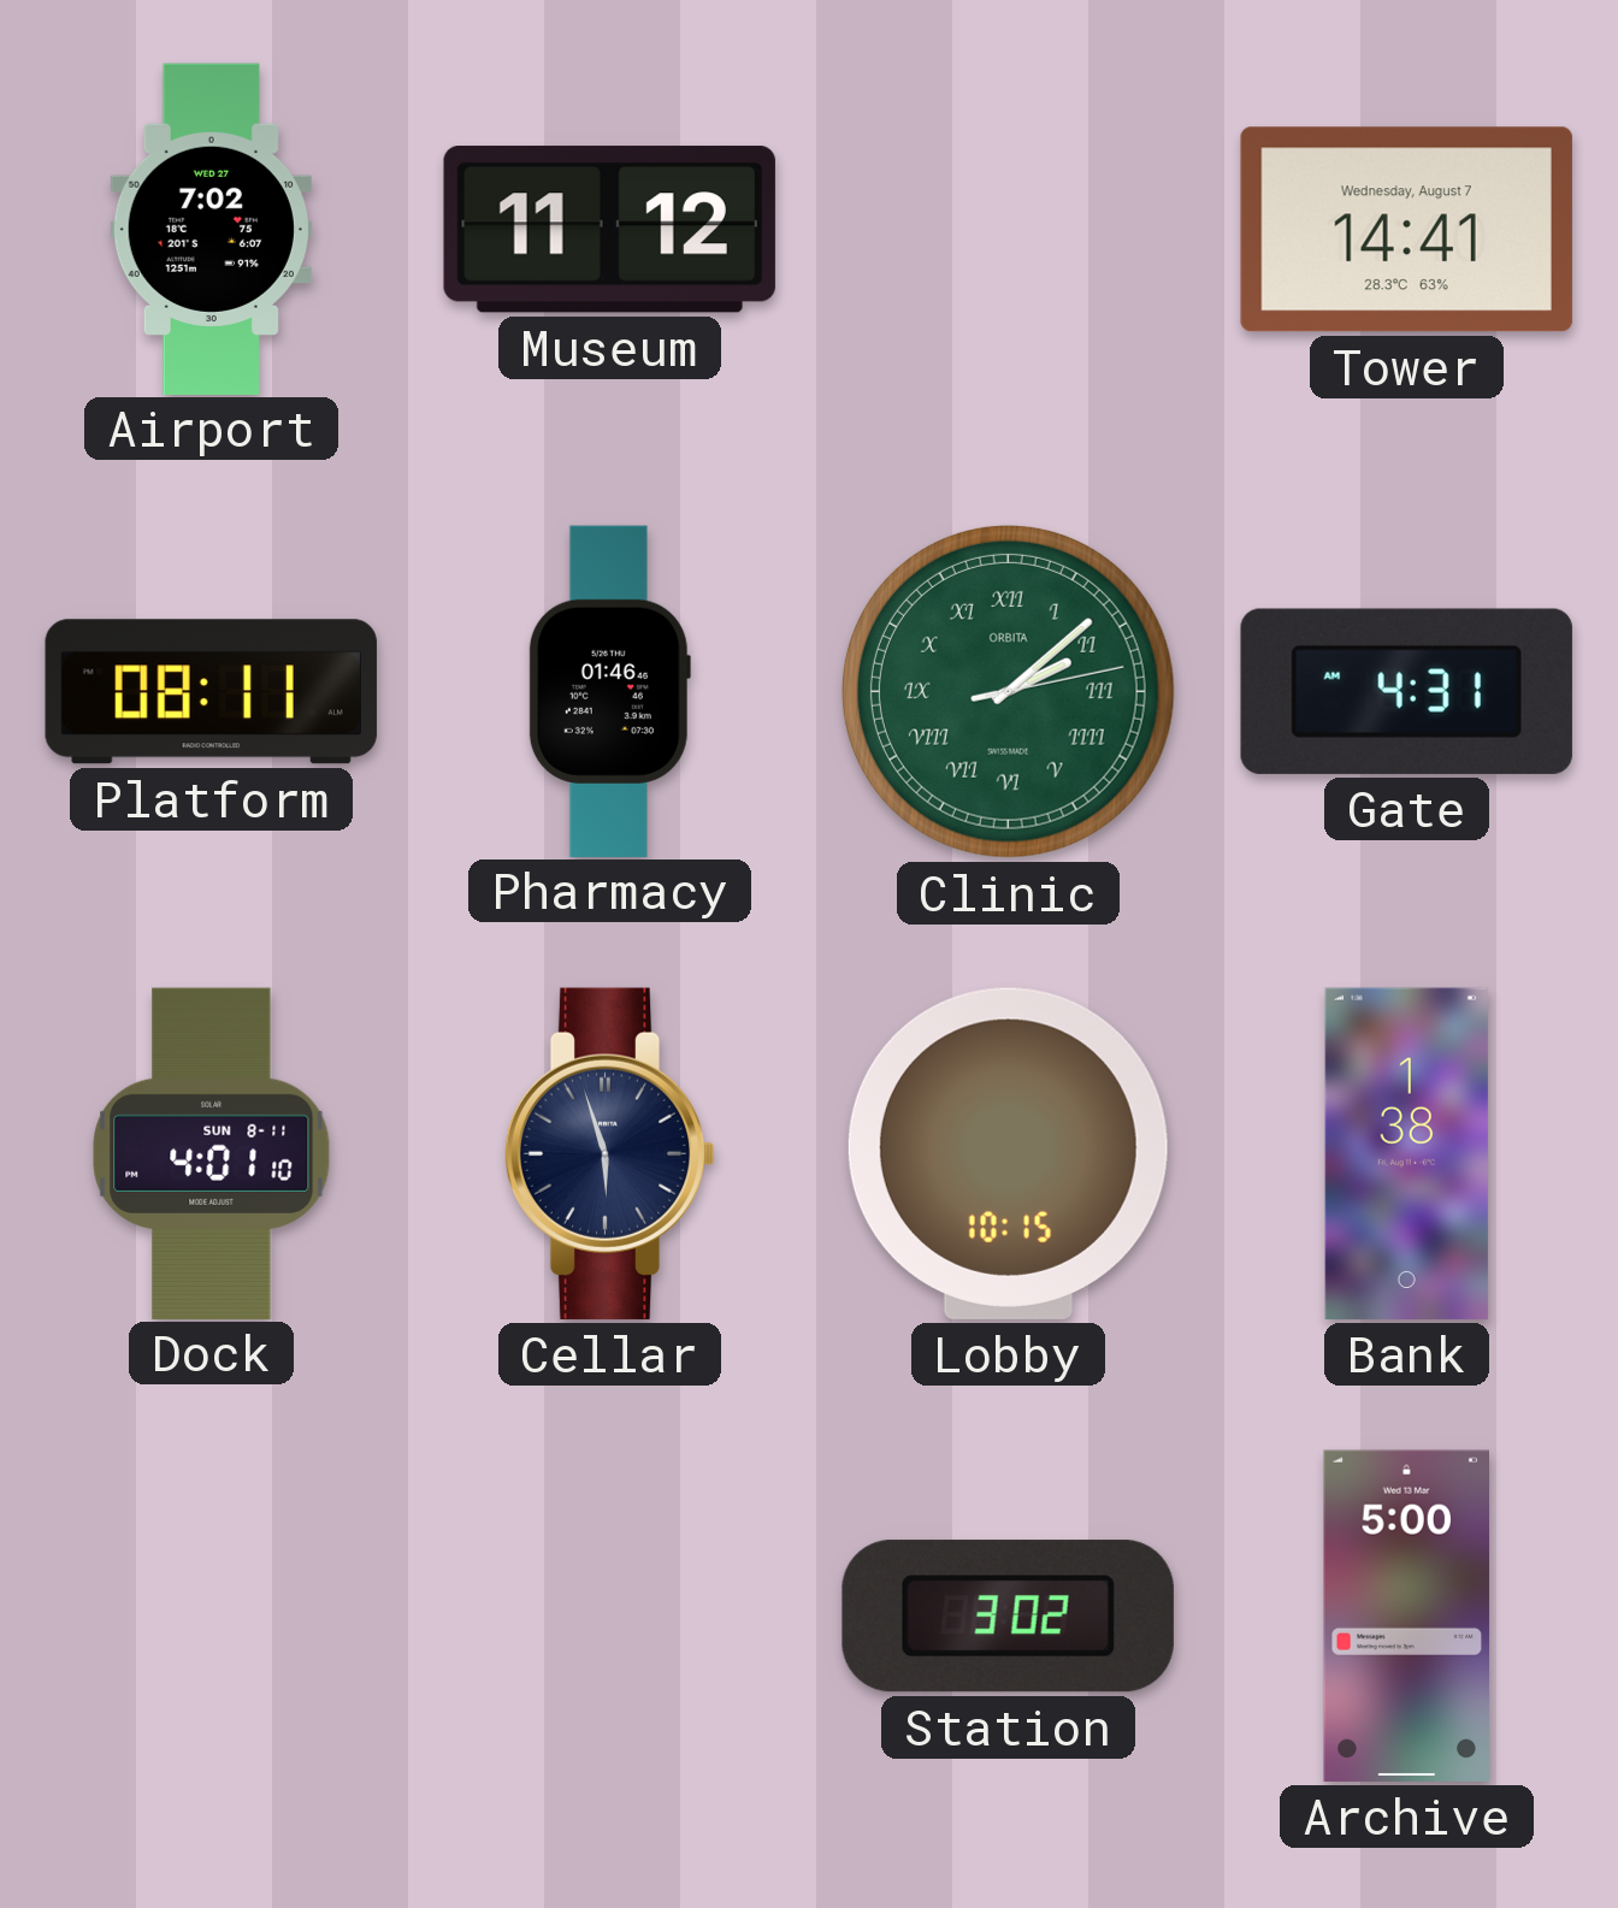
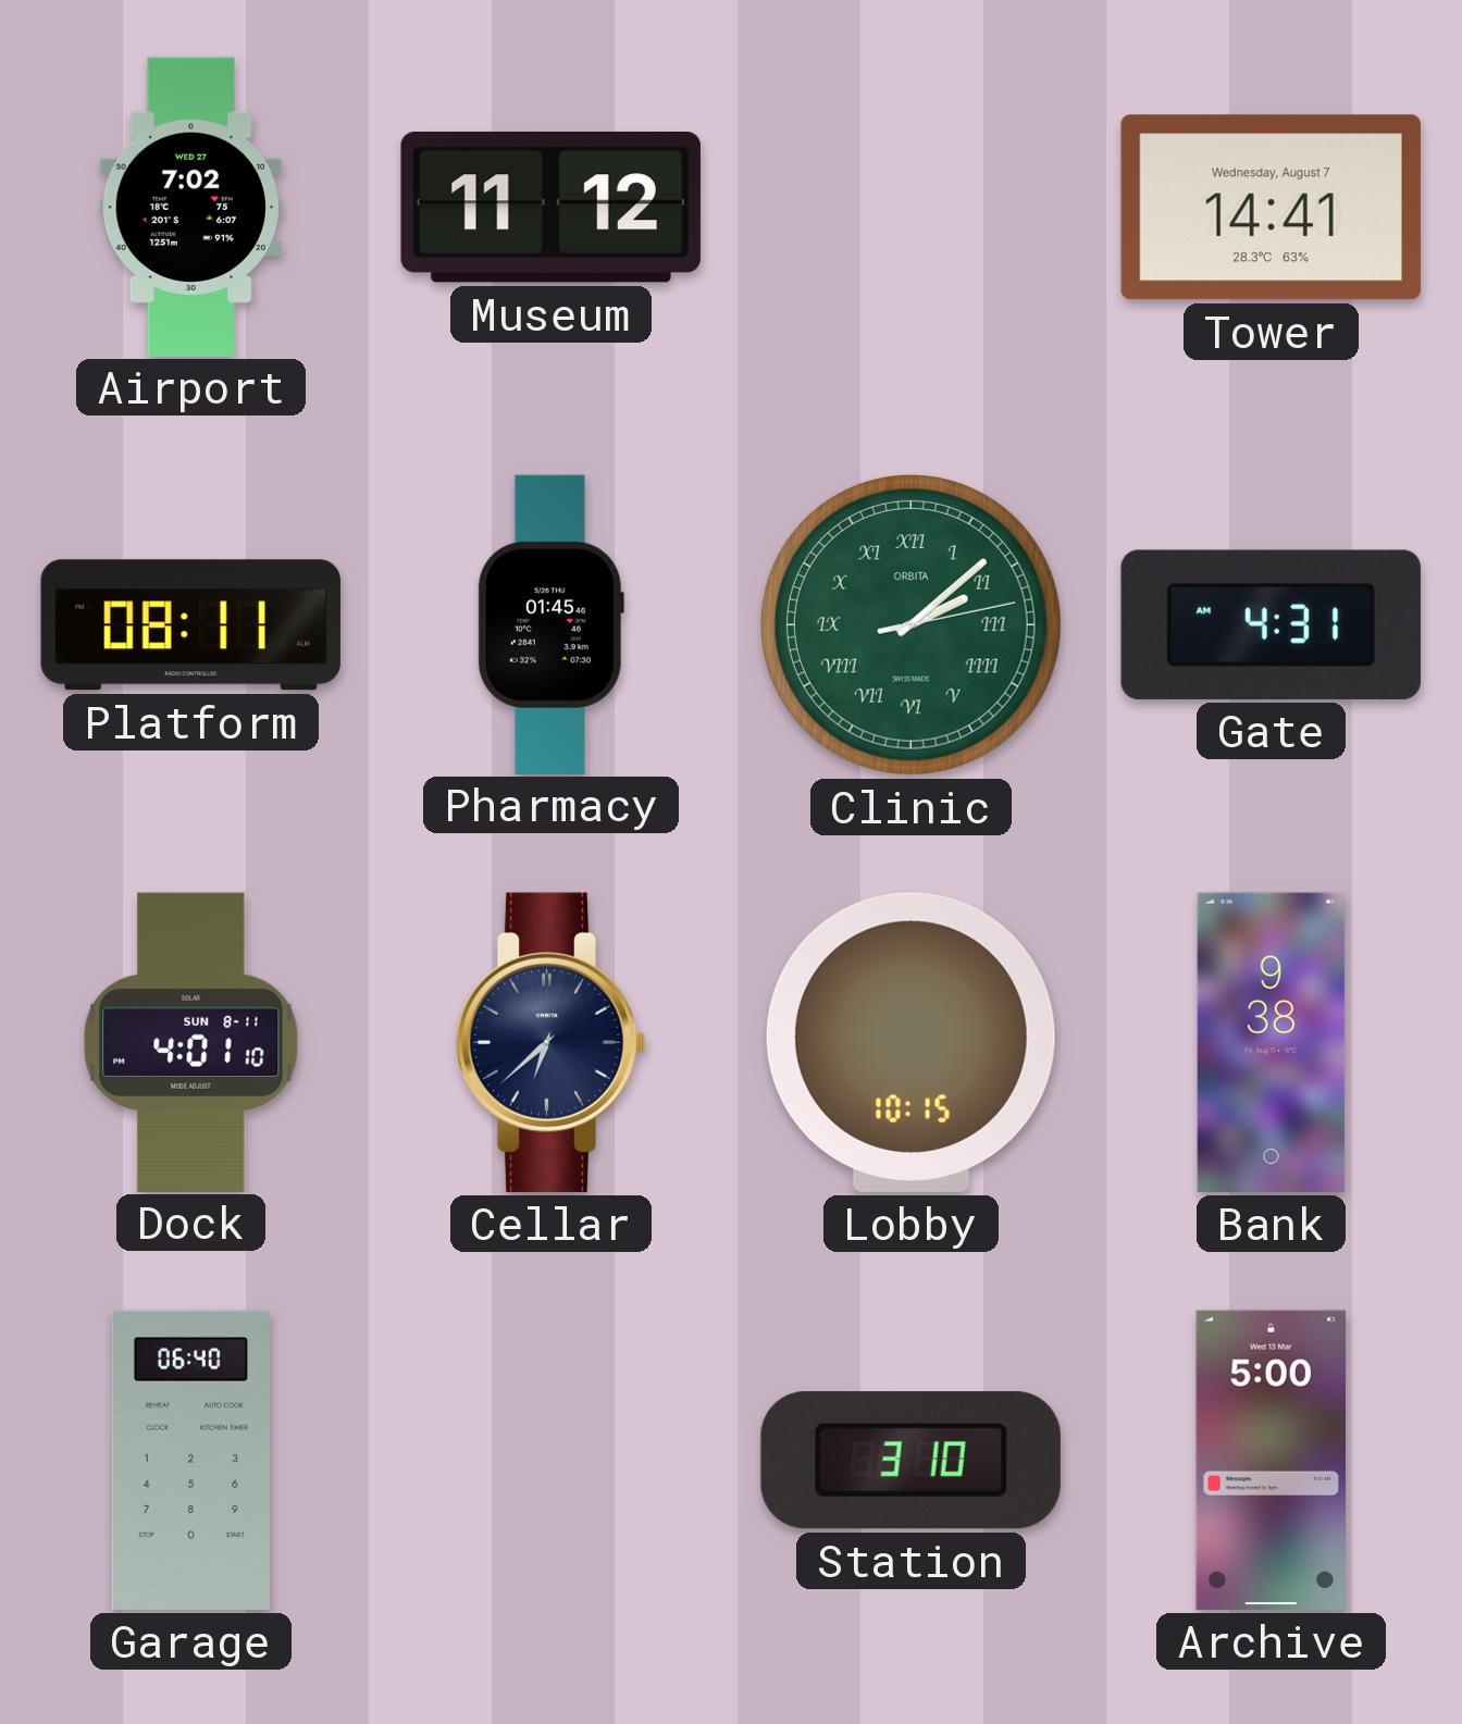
Pharmacy: 01:46 -> 01:45 (550, 624)
Cellar: 5:57 -> 6:38 (550, 1042)
Bank: 1:38 -> 9:38 (1271, 1042)
Garage: none -> 06:40 (190, 1460)
Station: 3:02 -> 3:10 (910, 1461)
